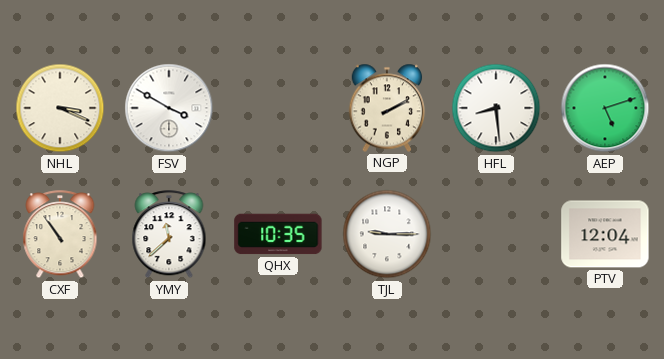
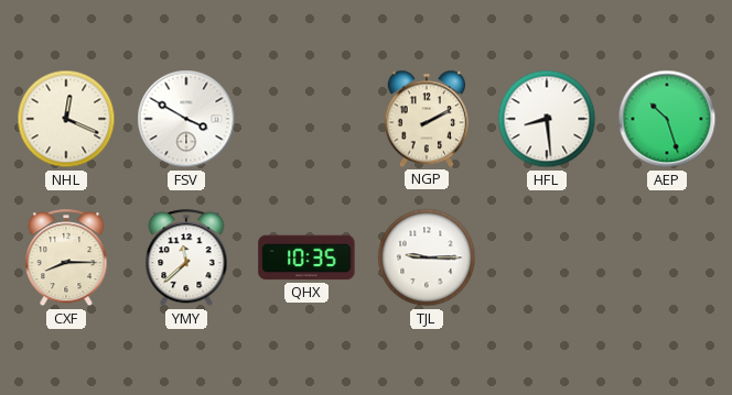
NHL: 3:19 -> 12:19 (66, 119)
AEP: 5:12 -> 10:27 (667, 119)
CXF: 10:54 -> 8:15 (66, 259)
PTV: 12:04 -> none (605, 234)
